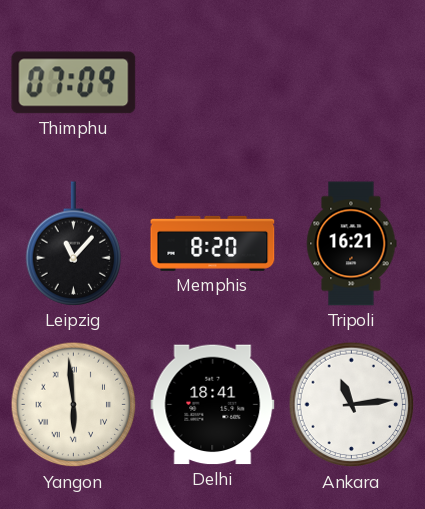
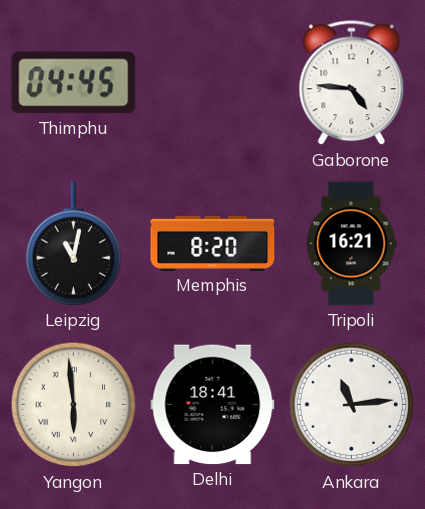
Thimphu: 07:09 -> 04:45 (74, 83)
Gaborone: none -> 4:46 (352, 83)
Leipzig: 11:07 -> 11:02 (74, 244)
